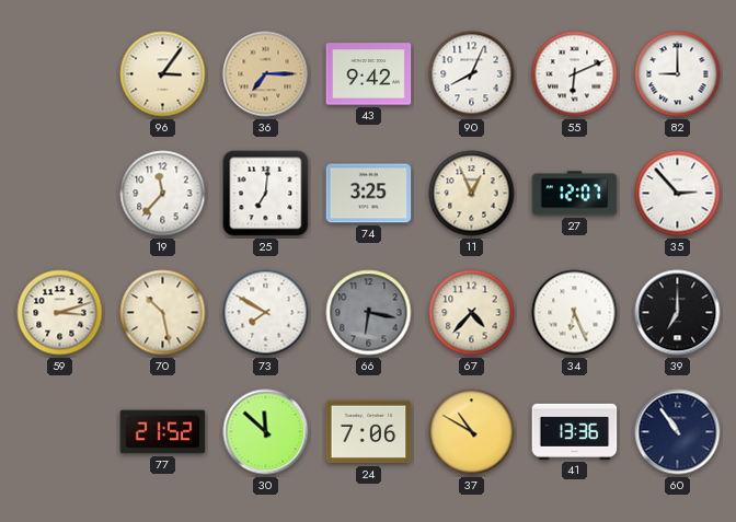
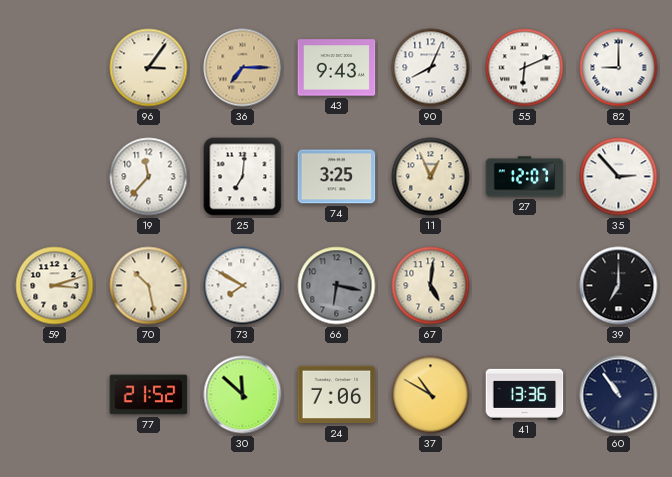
43: 9:42 -> 9:43 (337, 68)
67: 4:37 -> 5:01 (431, 286)
34: 6:26 -> none (575, 313)
